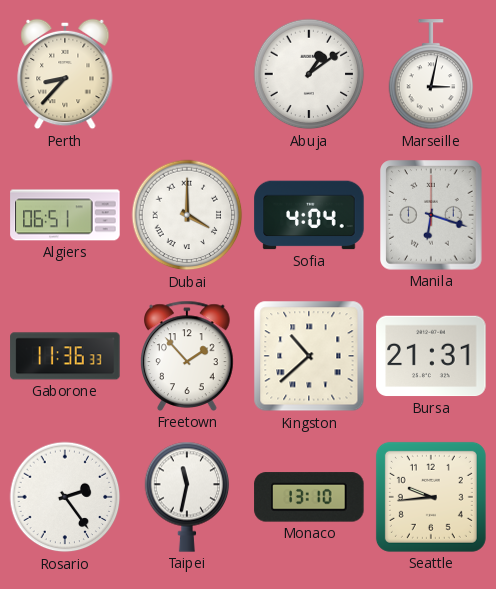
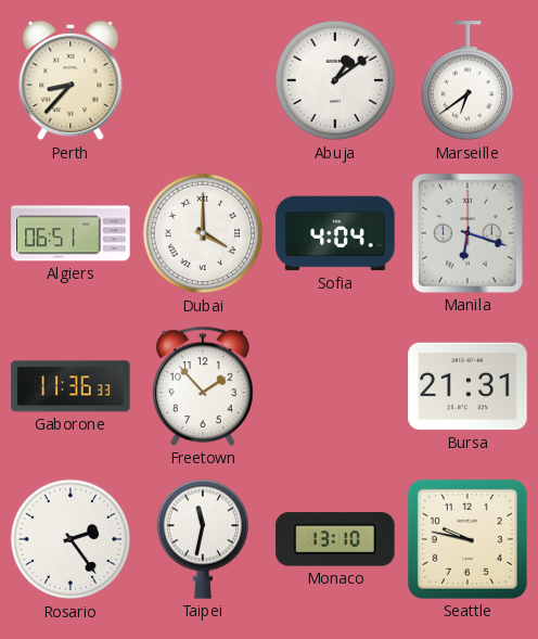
Marseille: 3:02 -> 6:39 (467, 81)
Kingston: 10:38 -> none (309, 356)
Seattle: 9:44 -> 9:47 (467, 539)
